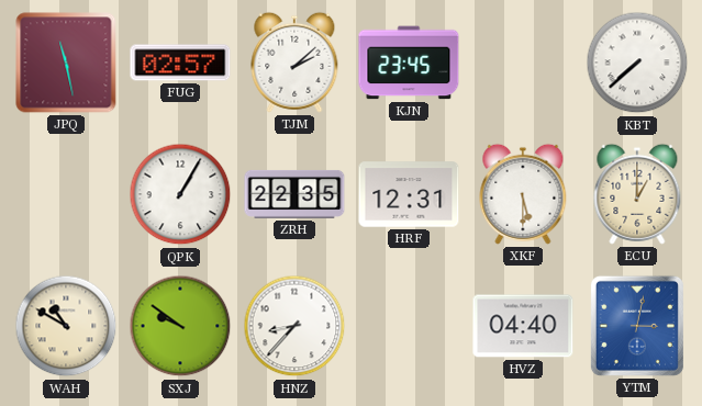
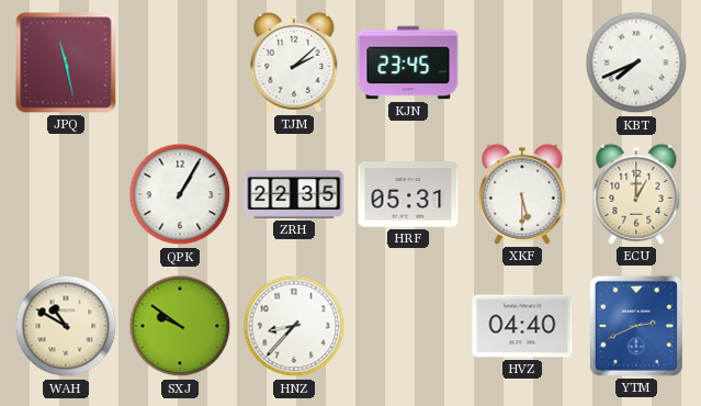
FUG: 02:57 -> none (180, 63)
KBT: 7:38 -> 7:41 (636, 63)
HRF: 12:31 -> 05:31 (408, 194)
YTM: 3:02 -> 2:41 (636, 326)
